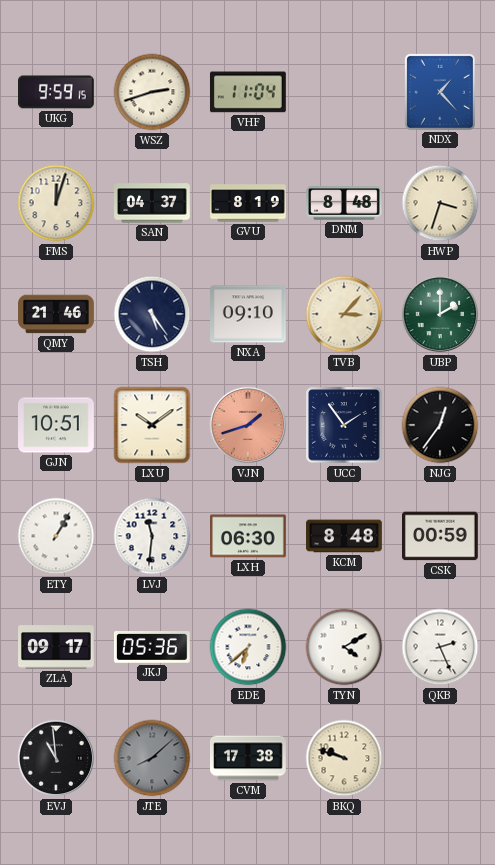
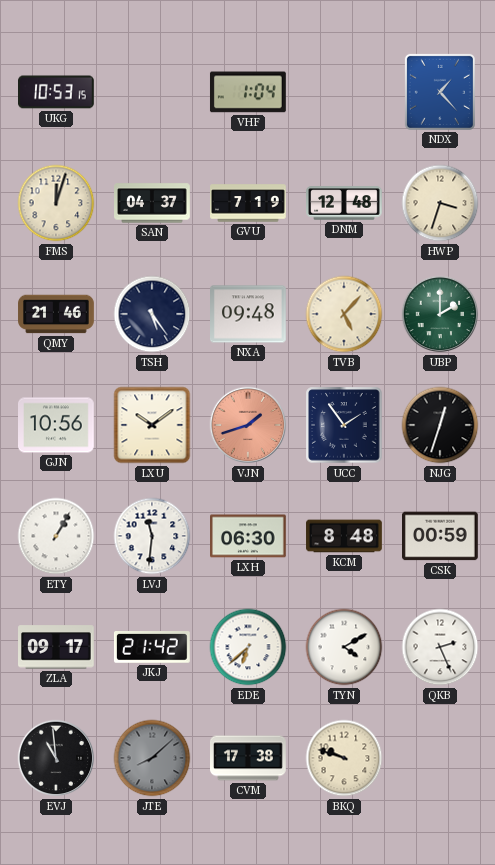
UKG: 9:59 -> 10:53 (57, 92)
WSZ: 2:42 -> none (152, 92)
VHF: 11:04 -> 1:04 (248, 92)
GVU: 8:19 -> 7:19 (248, 203)
DNM: 8:48 -> 12:48 (345, 203)
NXA: 09:10 -> 09:48 (249, 314)
TVB: 3:07 -> 5:07 (344, 314)
GJN: 10:51 -> 10:56 (57, 425)
NJG: 12:36 -> 12:33 (440, 425)
JKJ: 05:36 -> 21:42 (152, 648)
